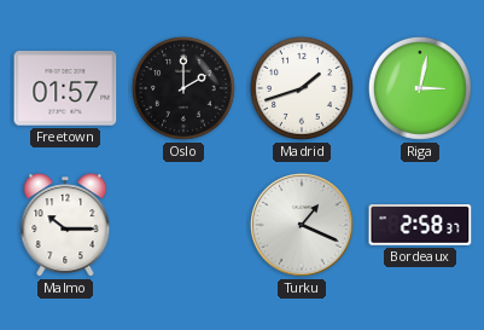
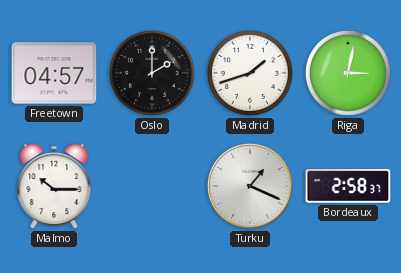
Freetown: 01:57 -> 04:57 (54, 73)
